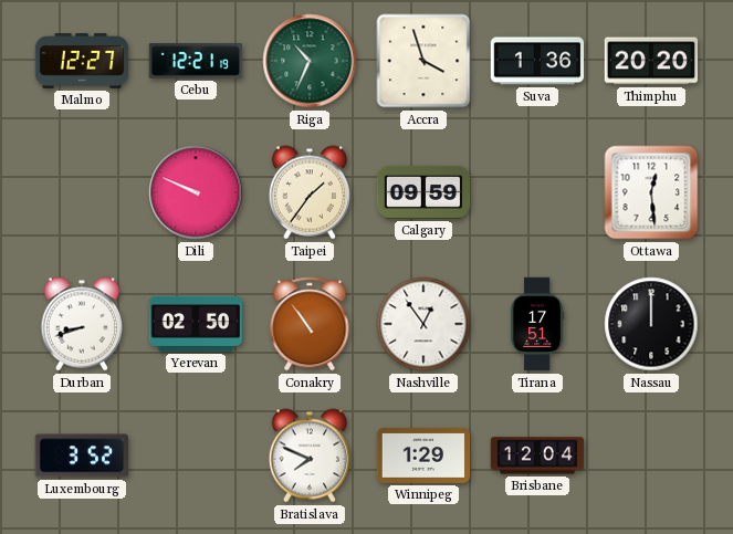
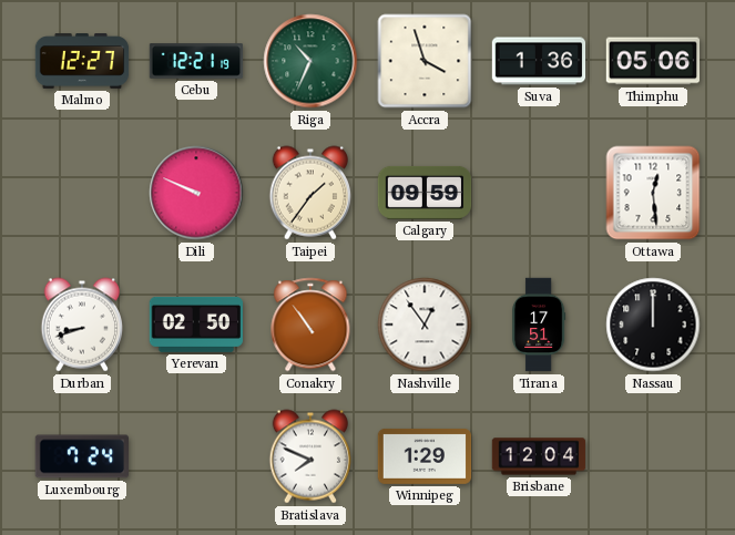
Thimphu: 20:20 -> 05:06 (653, 61)
Luxembourg: 3:52 -> 7:24 (81, 456)
